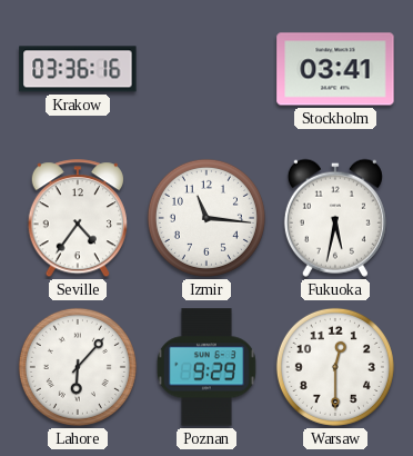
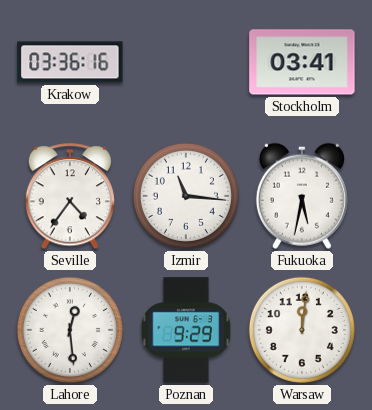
Lahore: 6:07 -> 12:29 (70, 330)
Warsaw: 12:30 -> 12:01 (302, 330)
